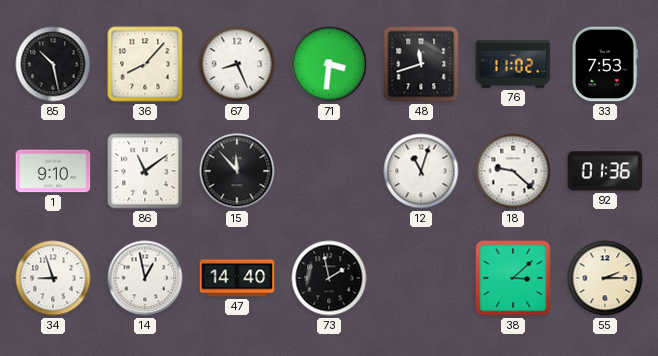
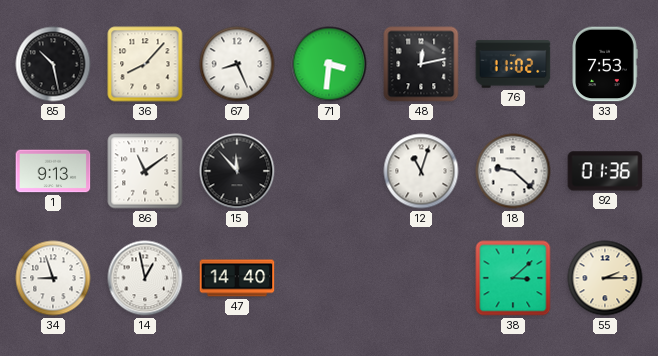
48: 11:42 -> 12:13 (421, 64)
1: 9:10 -> 9:13 (53, 171)
73: 1:58 -> none (329, 278)
